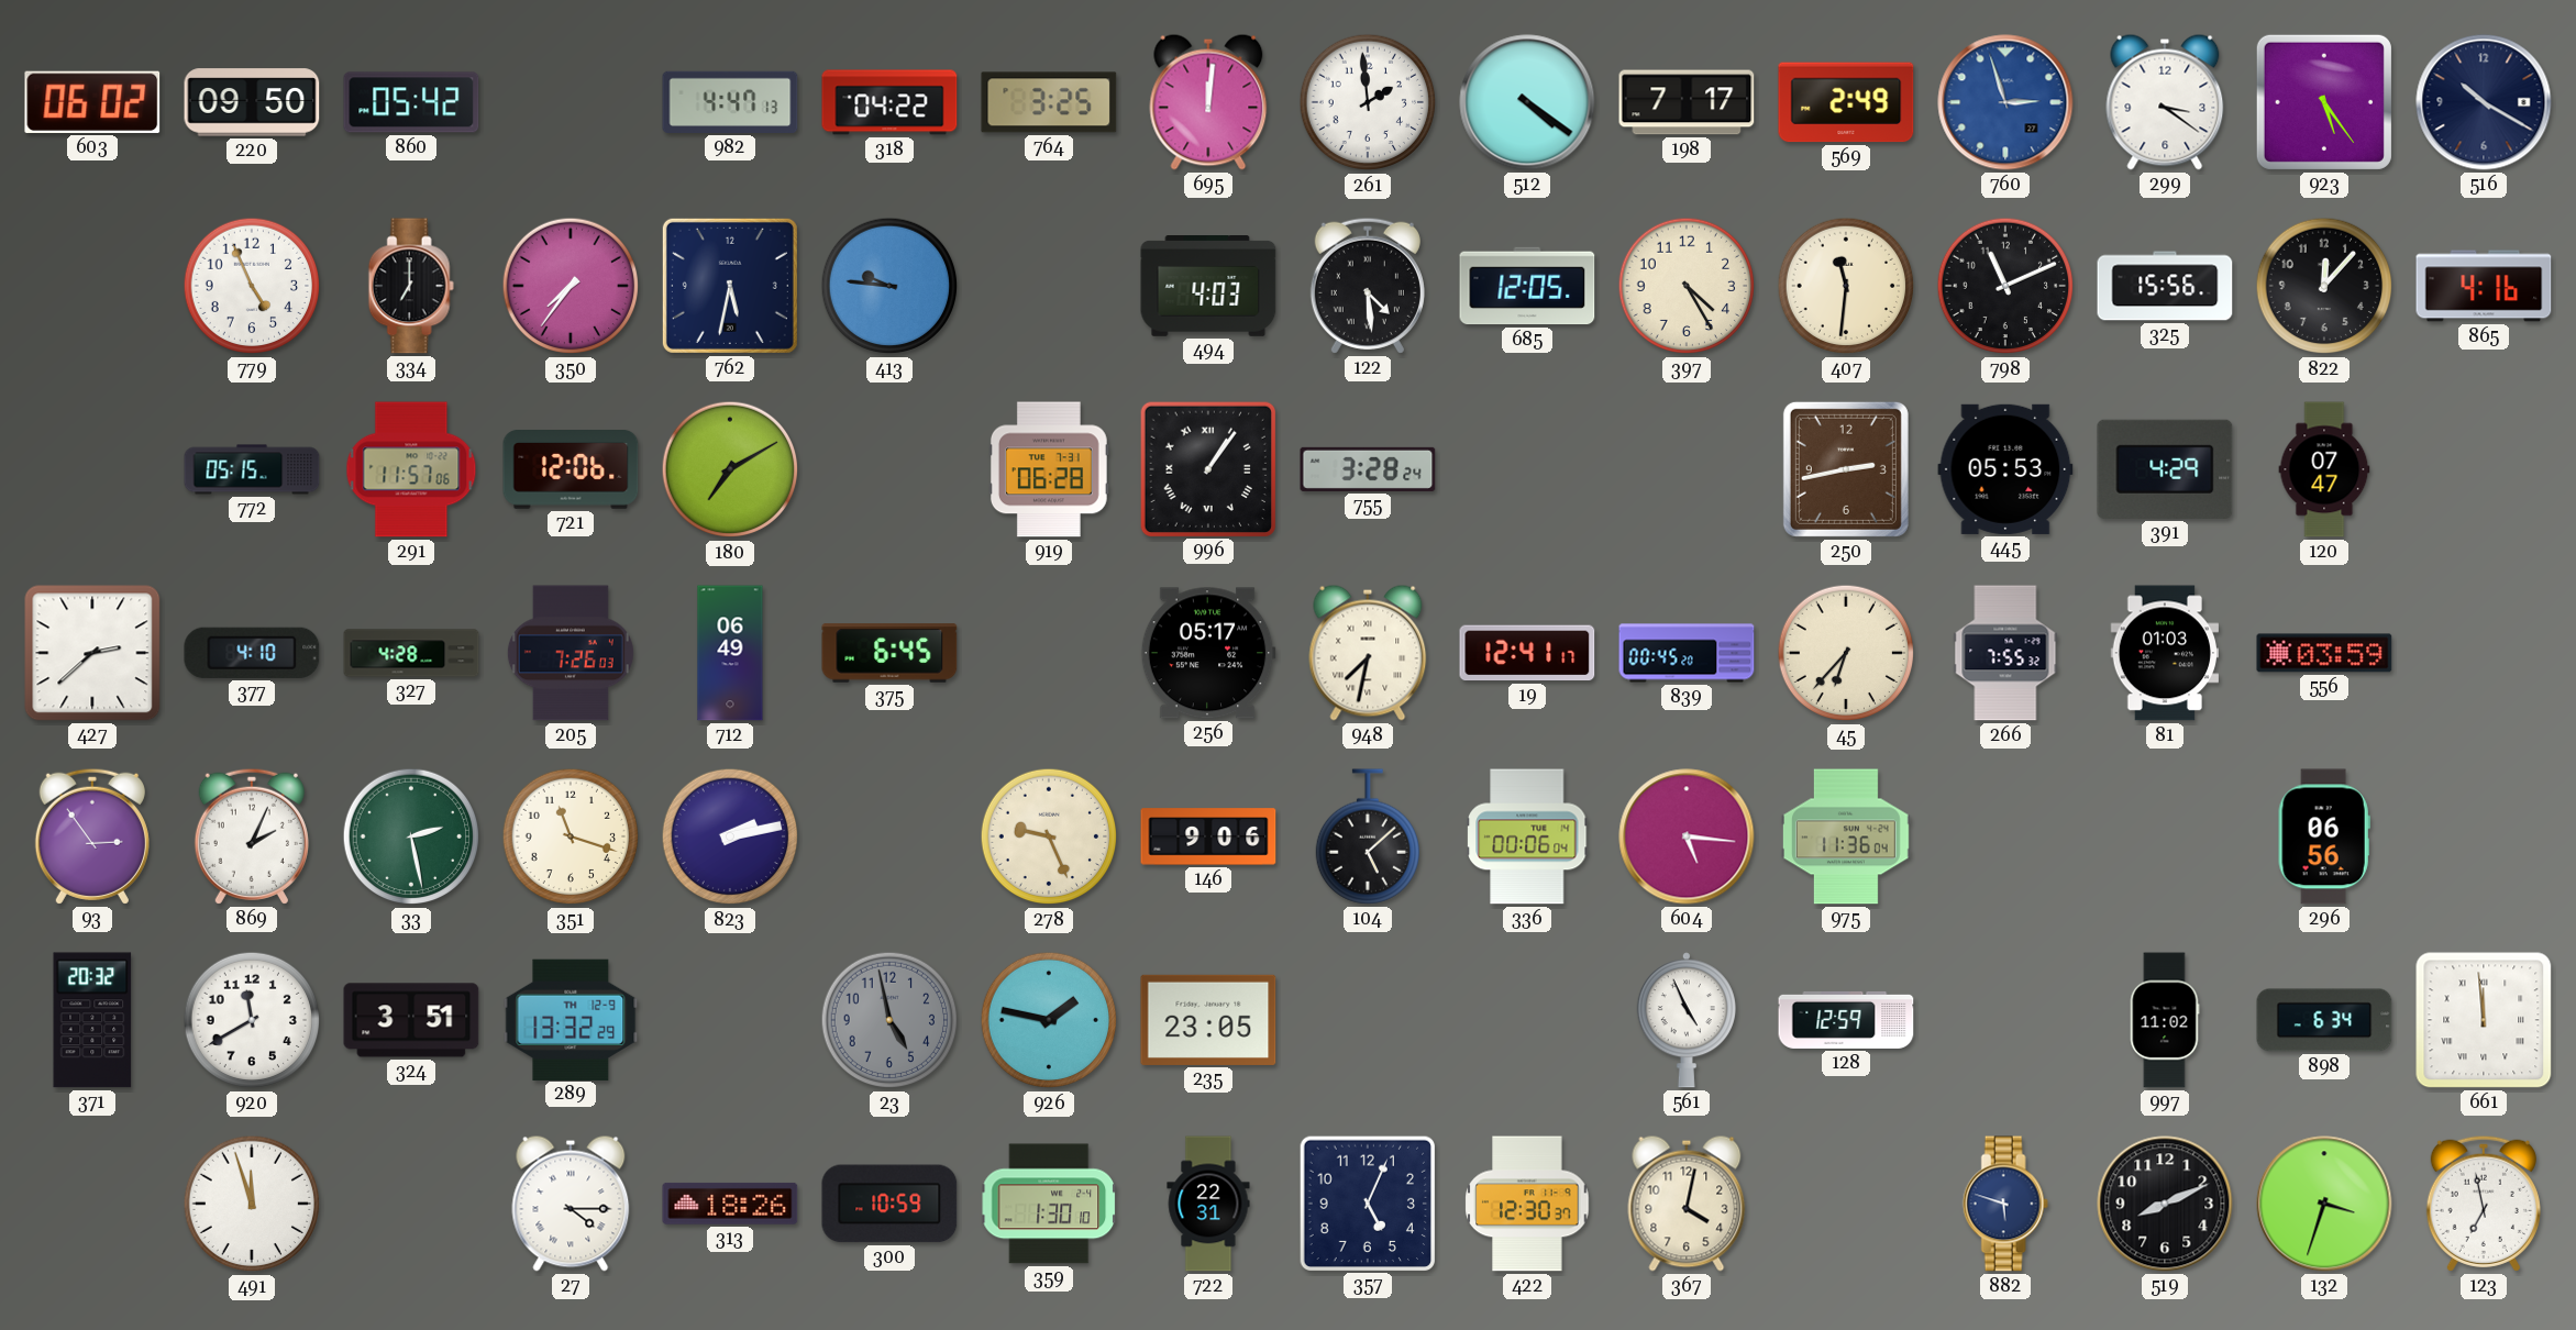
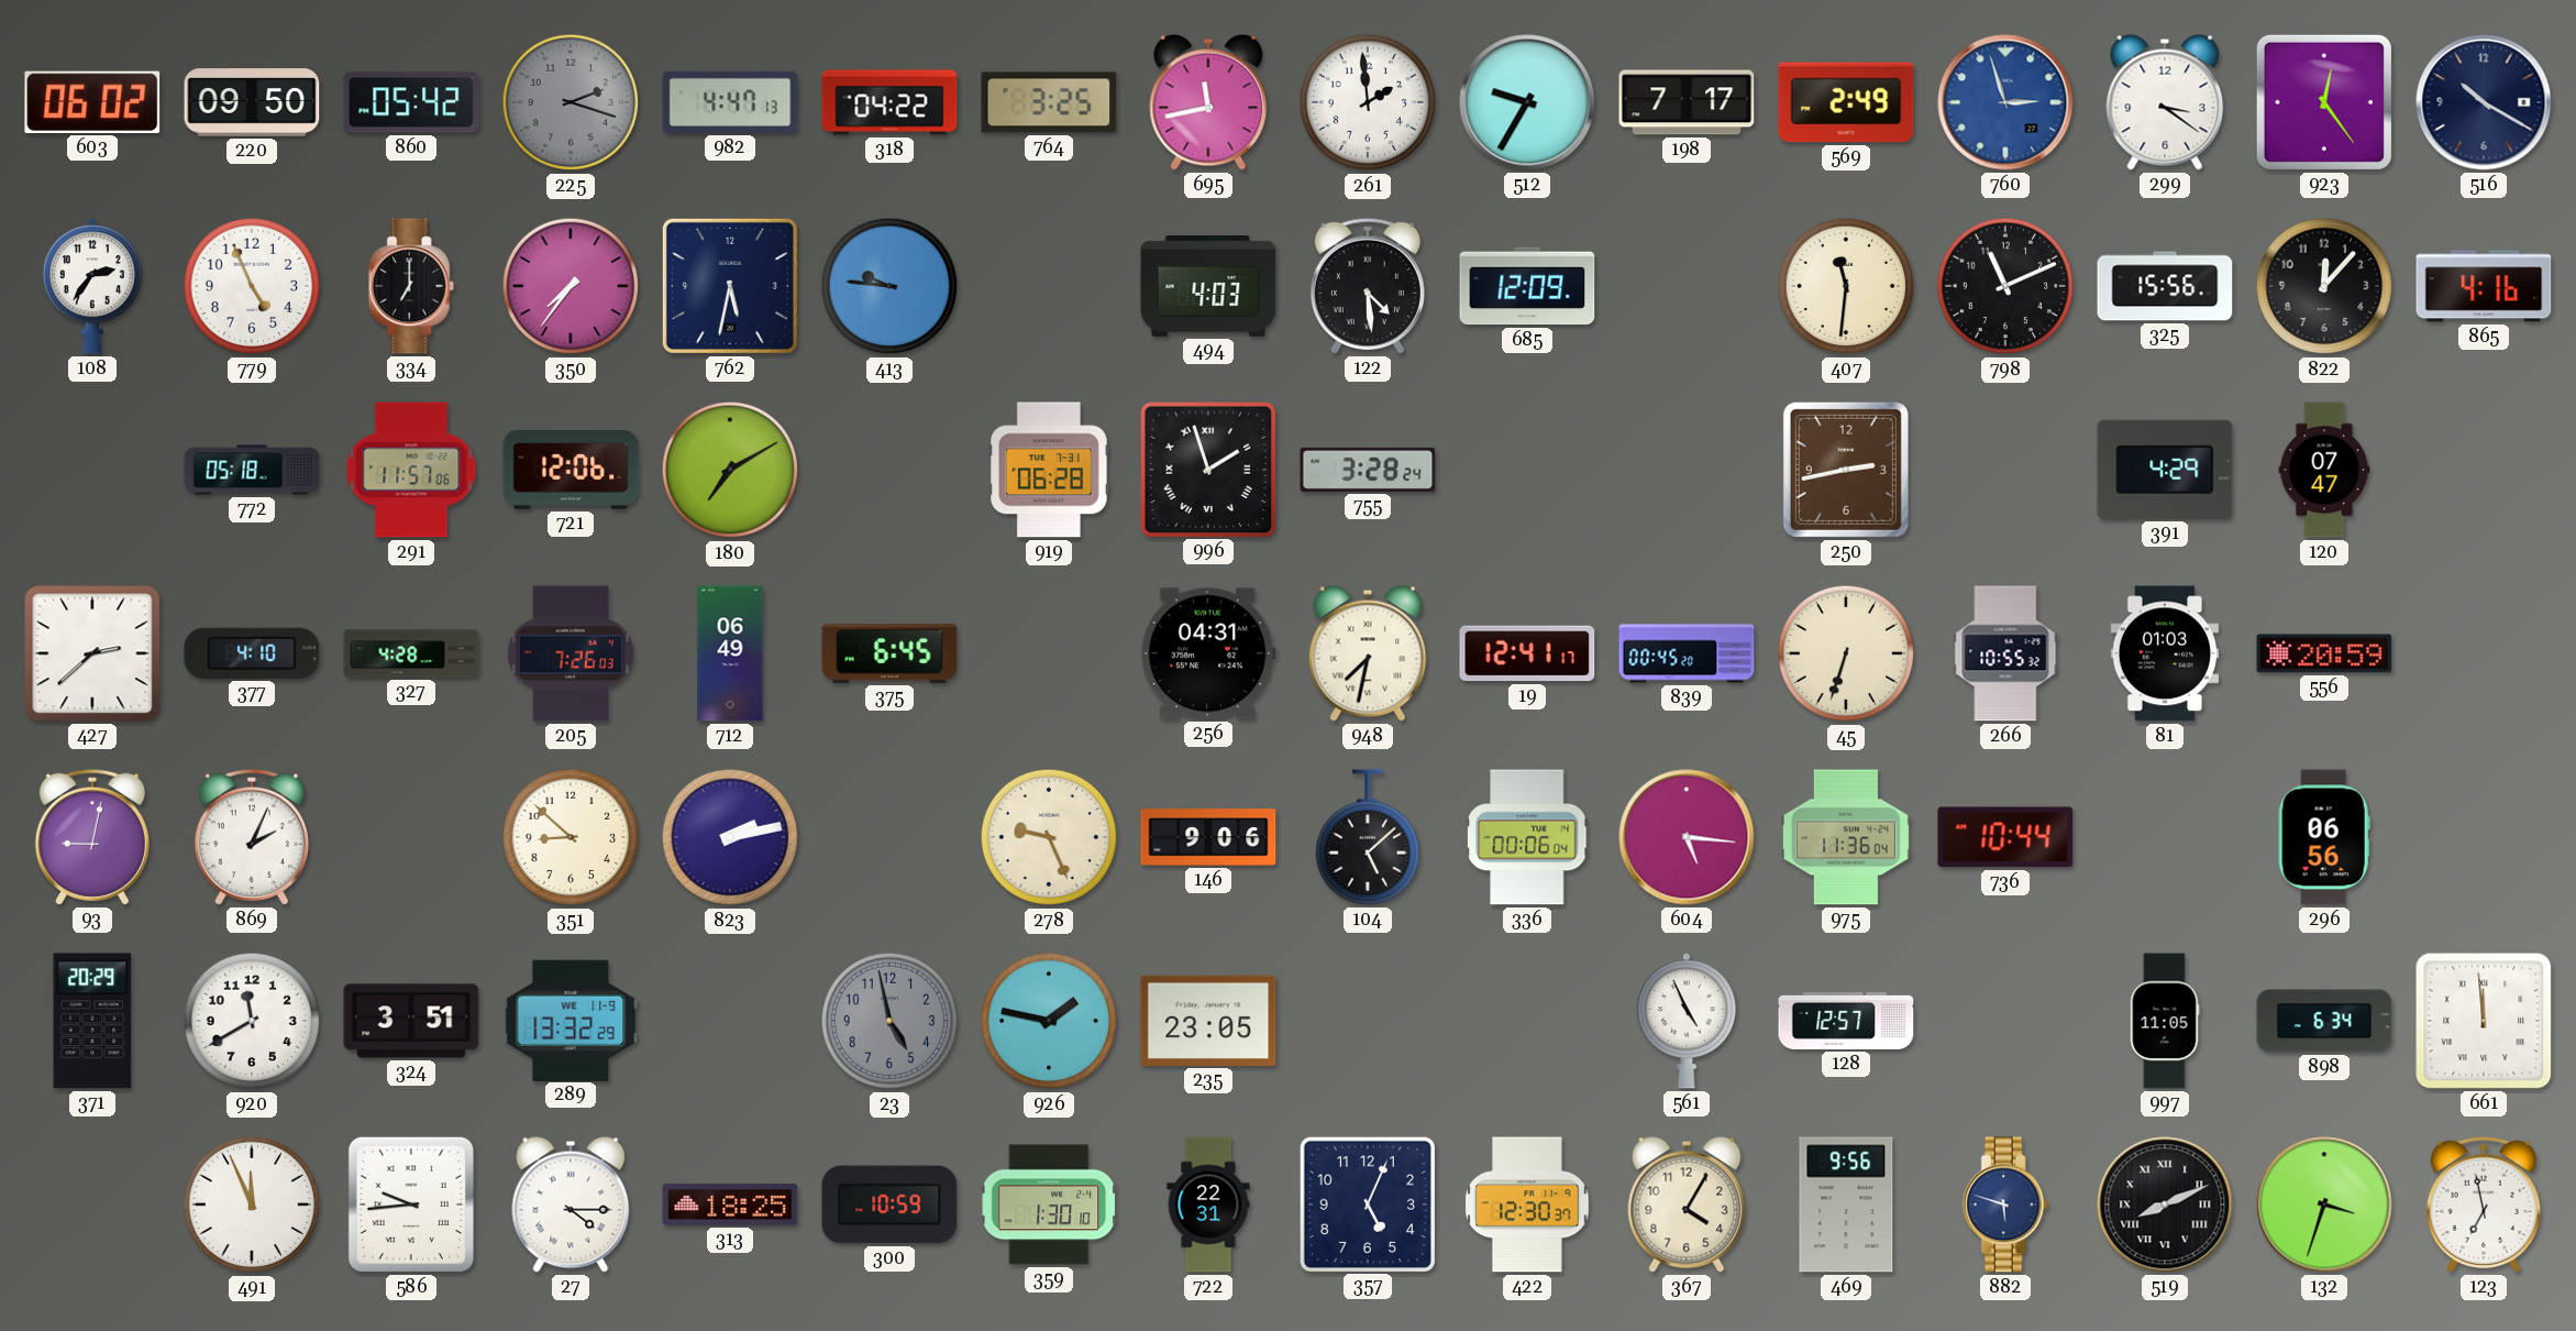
225: none -> 2:18 (571, 102)
695: 12:01 -> 11:43 (1208, 102)
512: 4:21 -> 9:35 (1527, 102)
923: 5:24 -> 12:24 (2324, 102)
108: none -> 2:36 (92, 286)
685: 12:05 -> 12:09 (1527, 286)
397: 4:25 -> none (1687, 286)
772: 05:15 -> 05:18 (252, 470)
996: 1:06 -> 1:57 (1207, 469)
445: 05:53 -> none (2005, 469)
256: 05:17 -> 04:31 (1208, 653)
45: 6:37 -> 6:33 (1846, 653)
266: 7:55 -> 10:55 (2005, 653)
556: 03:59 -> 20:59 (2324, 653)
93: 2:54 -> 9:02 (92, 837)
33: 2:28 -> none (411, 836)
351: 11:18 -> 8:52 (571, 837)
736: none -> 10:44 (2005, 837)
371: 20:32 -> 20:29 (92, 1021)
289 date: TH 12-9 -> WE 11-9 (571, 1020)
128: 12:59 -> 12:57 (1846, 1021)
997: 11:02 -> 11:05 (2165, 1021)
491: 11:57 -> 11:56 (252, 1204)
586: none -> 9:44 (411, 1204)
313: 18:26 -> 18:25 (730, 1204)
367: 4:02 -> 4:05 (1687, 1204)
469: none -> 9:56 (1846, 1204)
519 numerals: Arabic -> Roman (2165, 1204)
